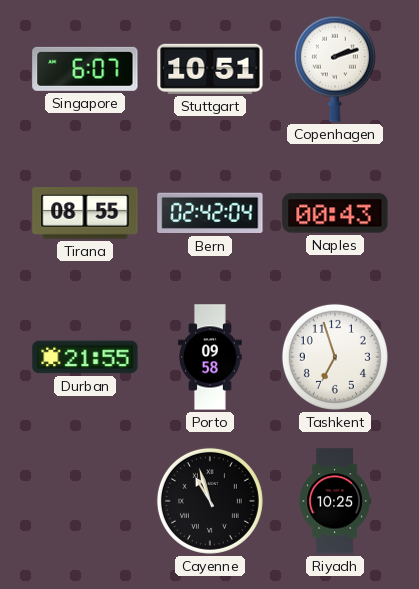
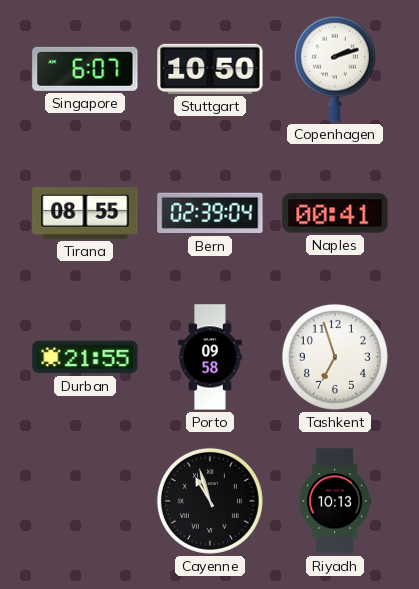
Stuttgart: 10:51 -> 10:50 (210, 69)
Bern: 02:42 -> 02:39 (210, 213)
Naples: 00:43 -> 00:41 (335, 213)
Riyadh: 10:25 -> 10:13 (335, 501)
